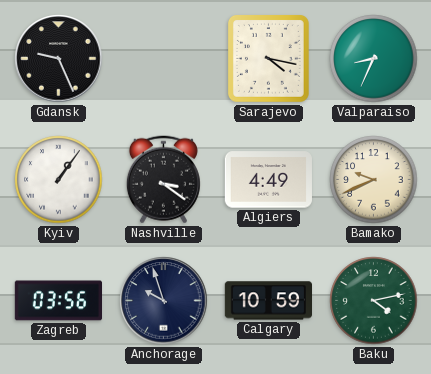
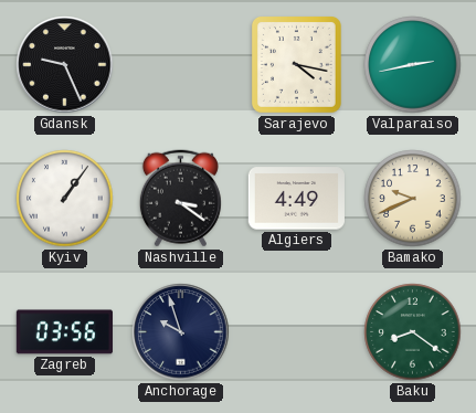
Valparaiso: 8:34 -> 2:43 (413, 65)
Calgary: 10:59 -> none (268, 301)
Baku: 4:13 -> 8:21 (413, 332)
